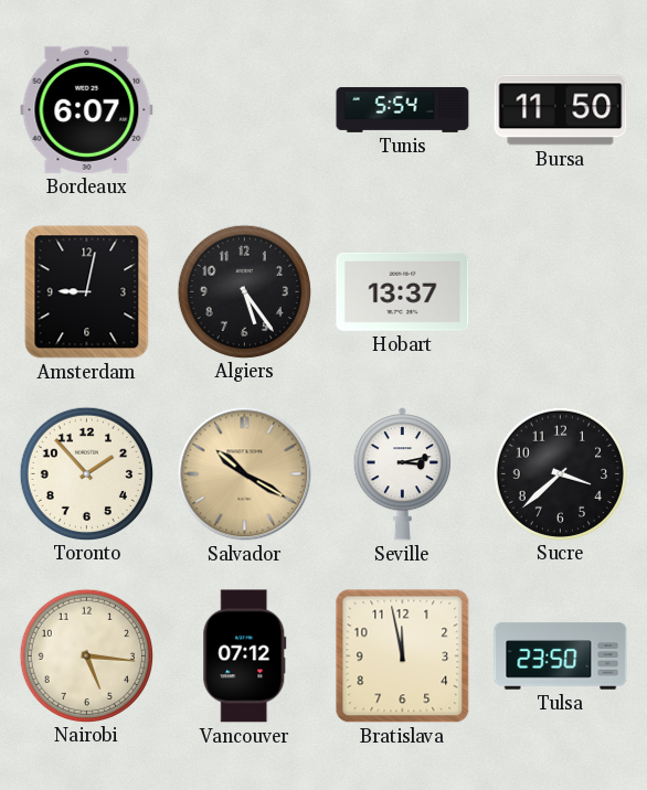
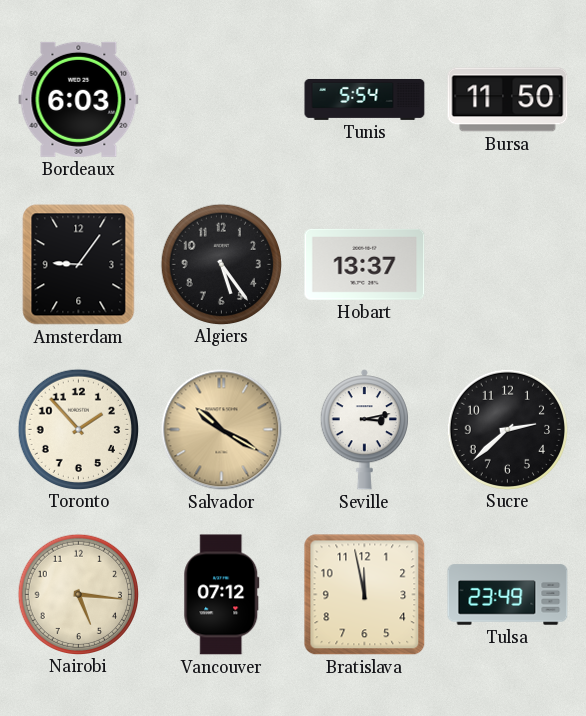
Bordeaux: 6:07 -> 6:03 (79, 99)
Amsterdam: 9:02 -> 9:06 (79, 265)
Sucre: 3:38 -> 2:38 (507, 429)
Tulsa: 23:50 -> 23:49 (508, 595)
